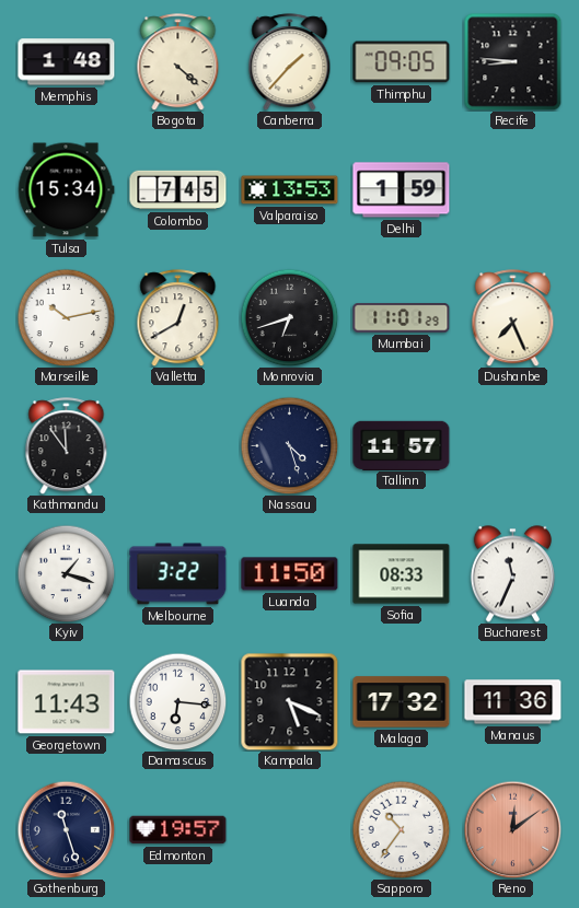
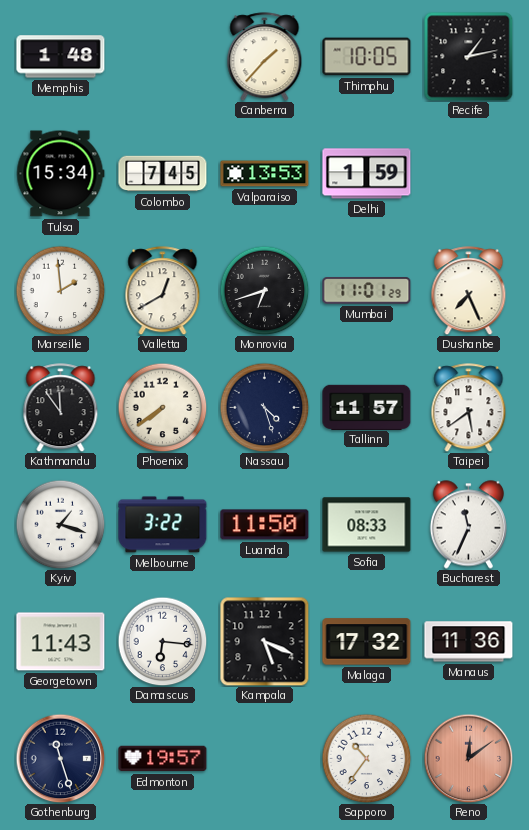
Bogota: 4:22 -> none (178, 62)
Thimphu: 09:05 -> 10:05 (367, 57)
Recife: 8:46 -> 1:13 (468, 56)
Marseille: 10:13 -> 1:59 (60, 290)
Phoenix: none -> 7:39 (162, 407)
Taipei: none -> 5:39 (469, 408)
